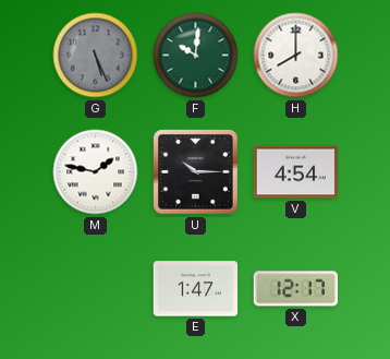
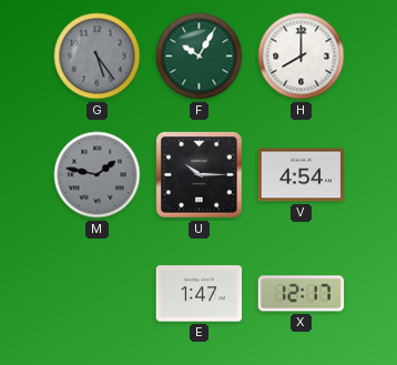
G: 5:26 -> 5:24 (98, 57)
F: 10:01 -> 10:05 (200, 57)
M dial: white -> grey (98, 175)
